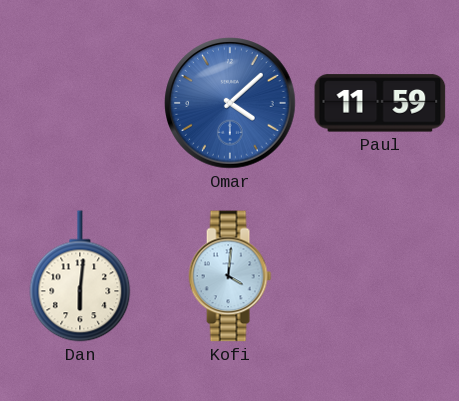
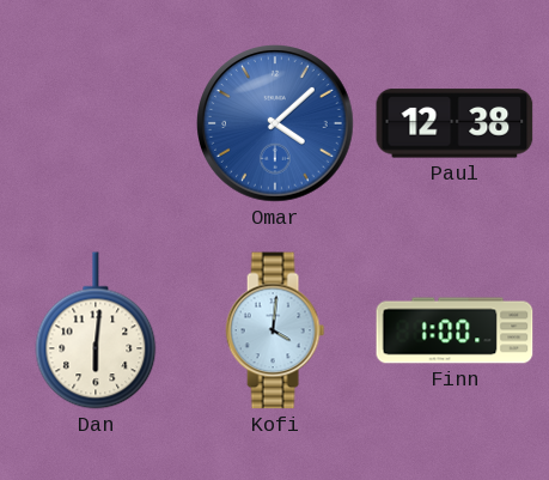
Paul: 11:59 -> 12:38 (455, 123)
Finn: none -> 1:00 (455, 330)
